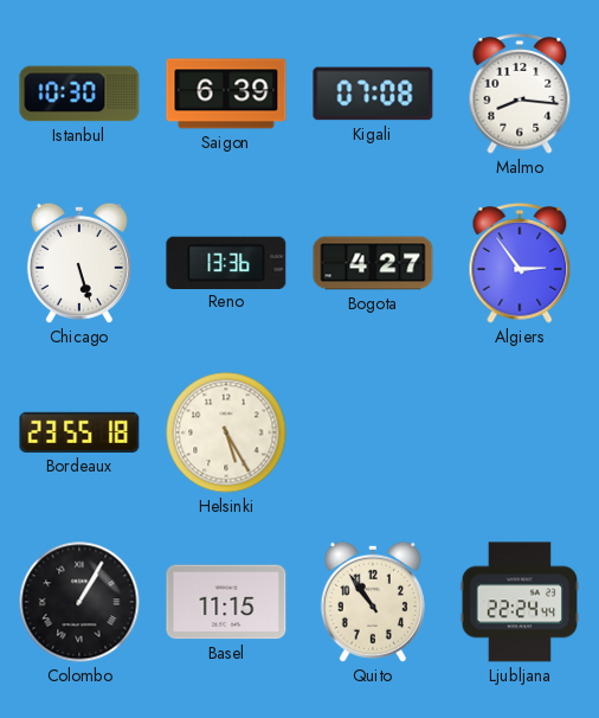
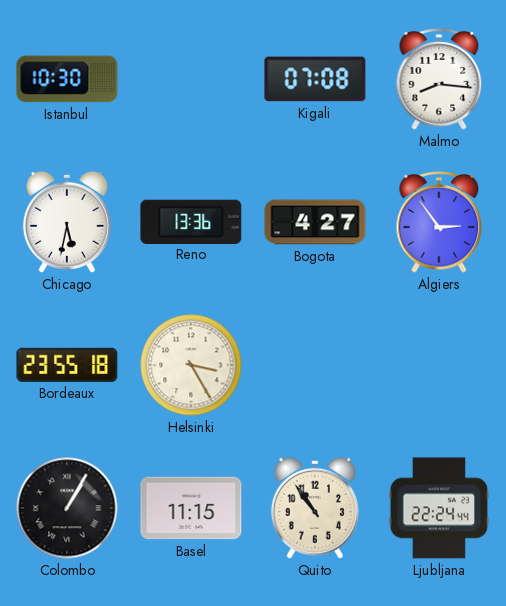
Saigon: 6:39 -> none (226, 94)
Chicago: 5:27 -> 5:32 (67, 222)
Helsinki: 5:25 -> 3:25 (191, 365)
